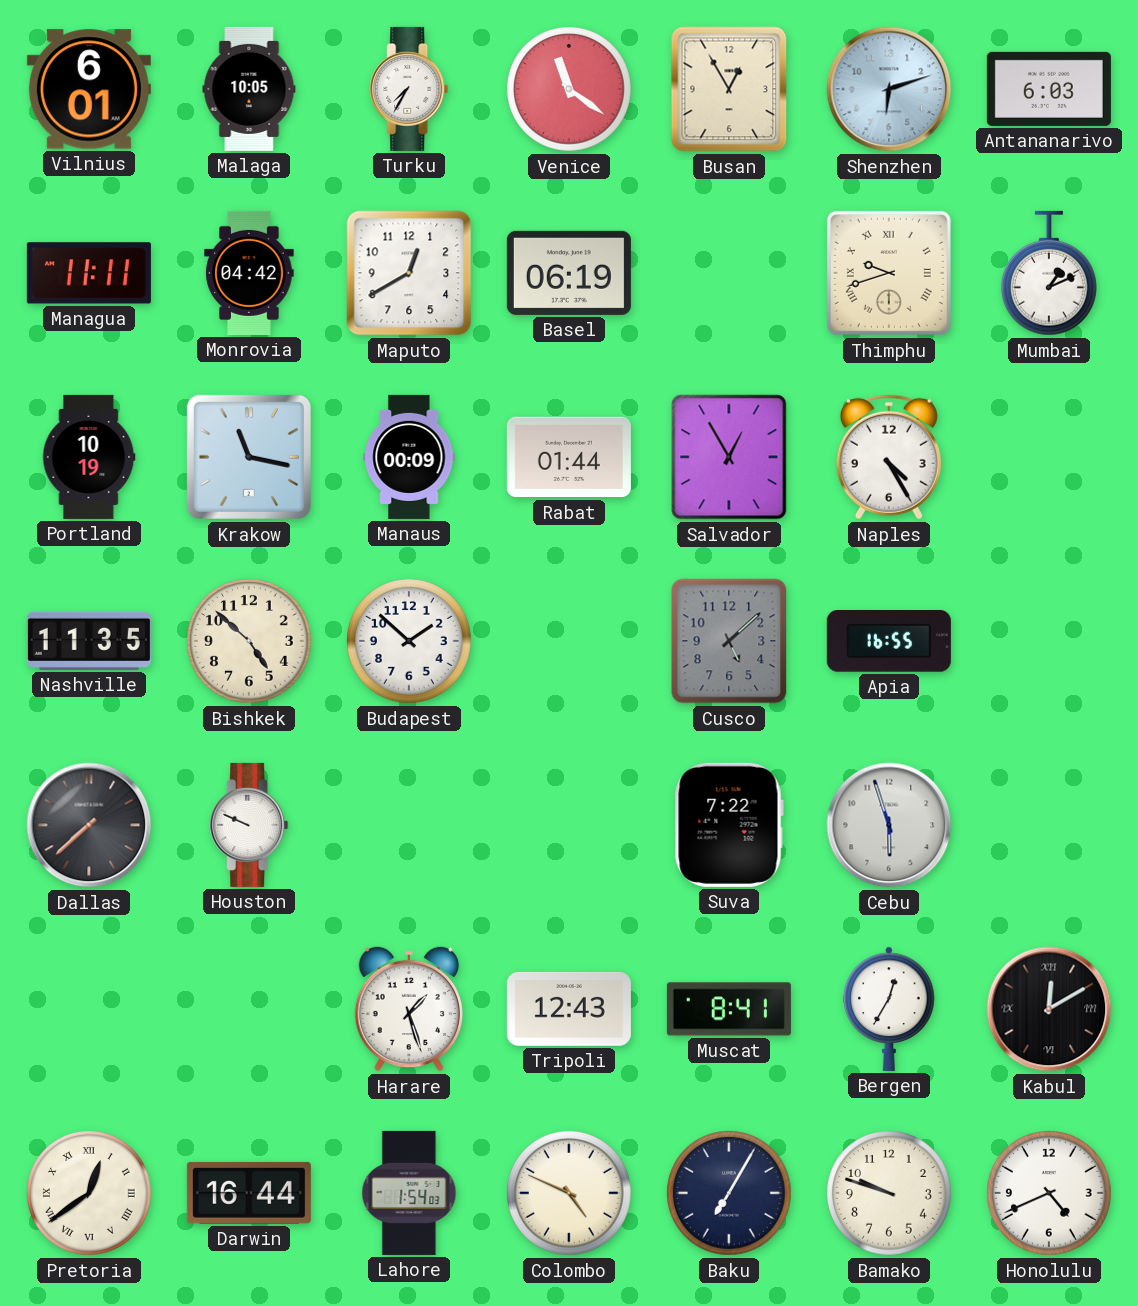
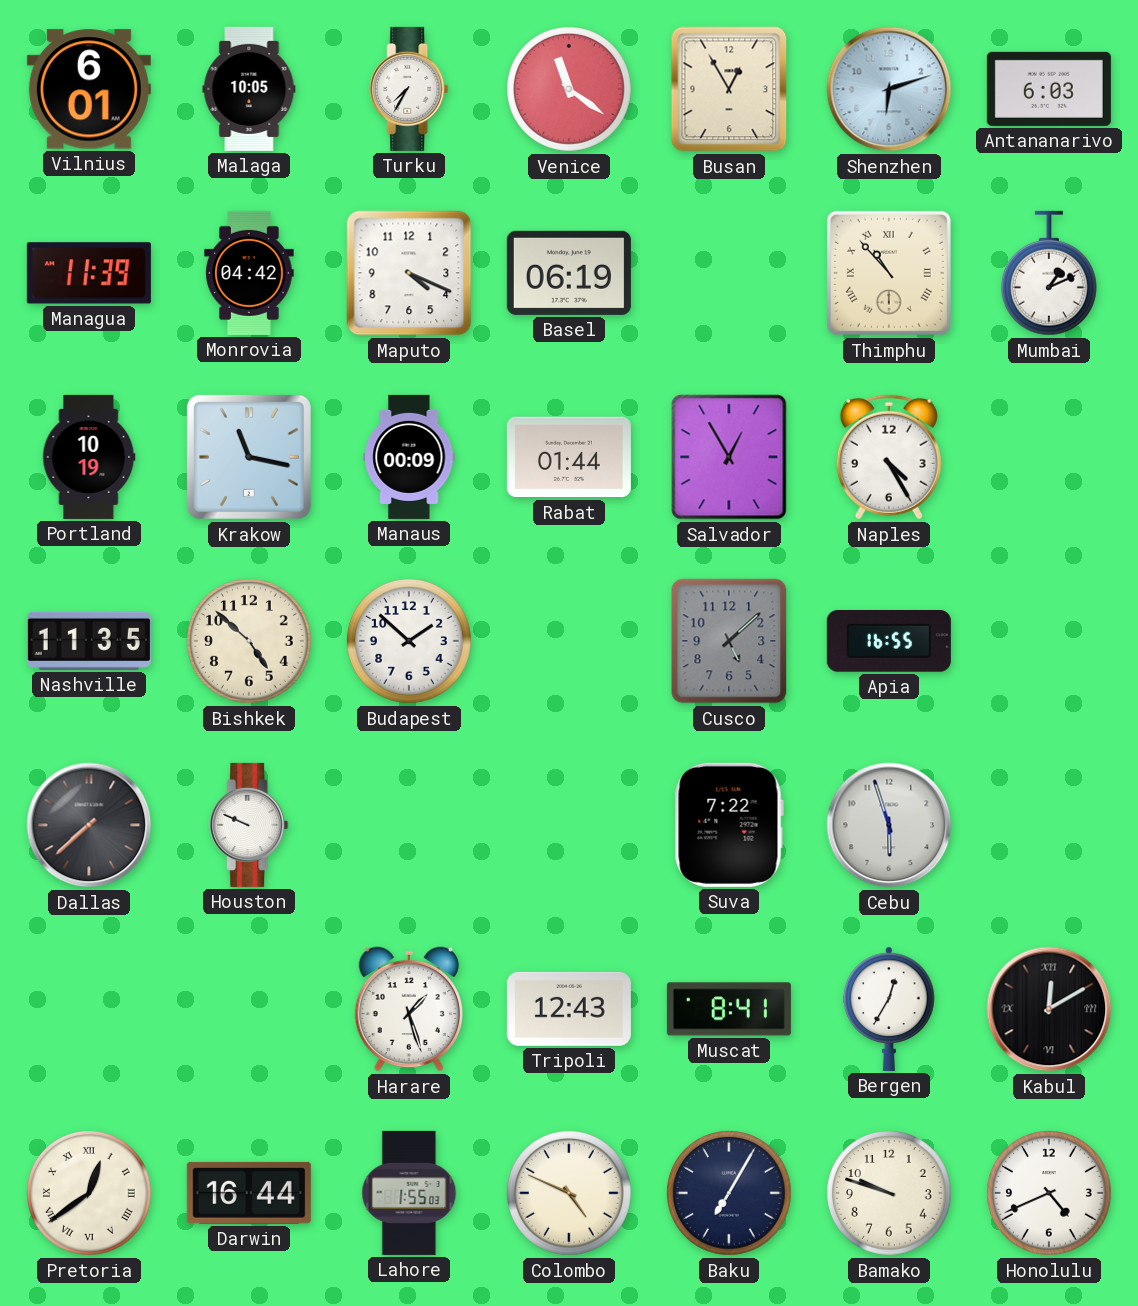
Managua: 11:11 -> 11:39 (89, 273)
Maputo: 12:40 -> 4:19 (409, 273)
Thimphu: 9:42 -> 10:53 (889, 273)
Lahore: 1:54 -> 1:55 (409, 1193)
